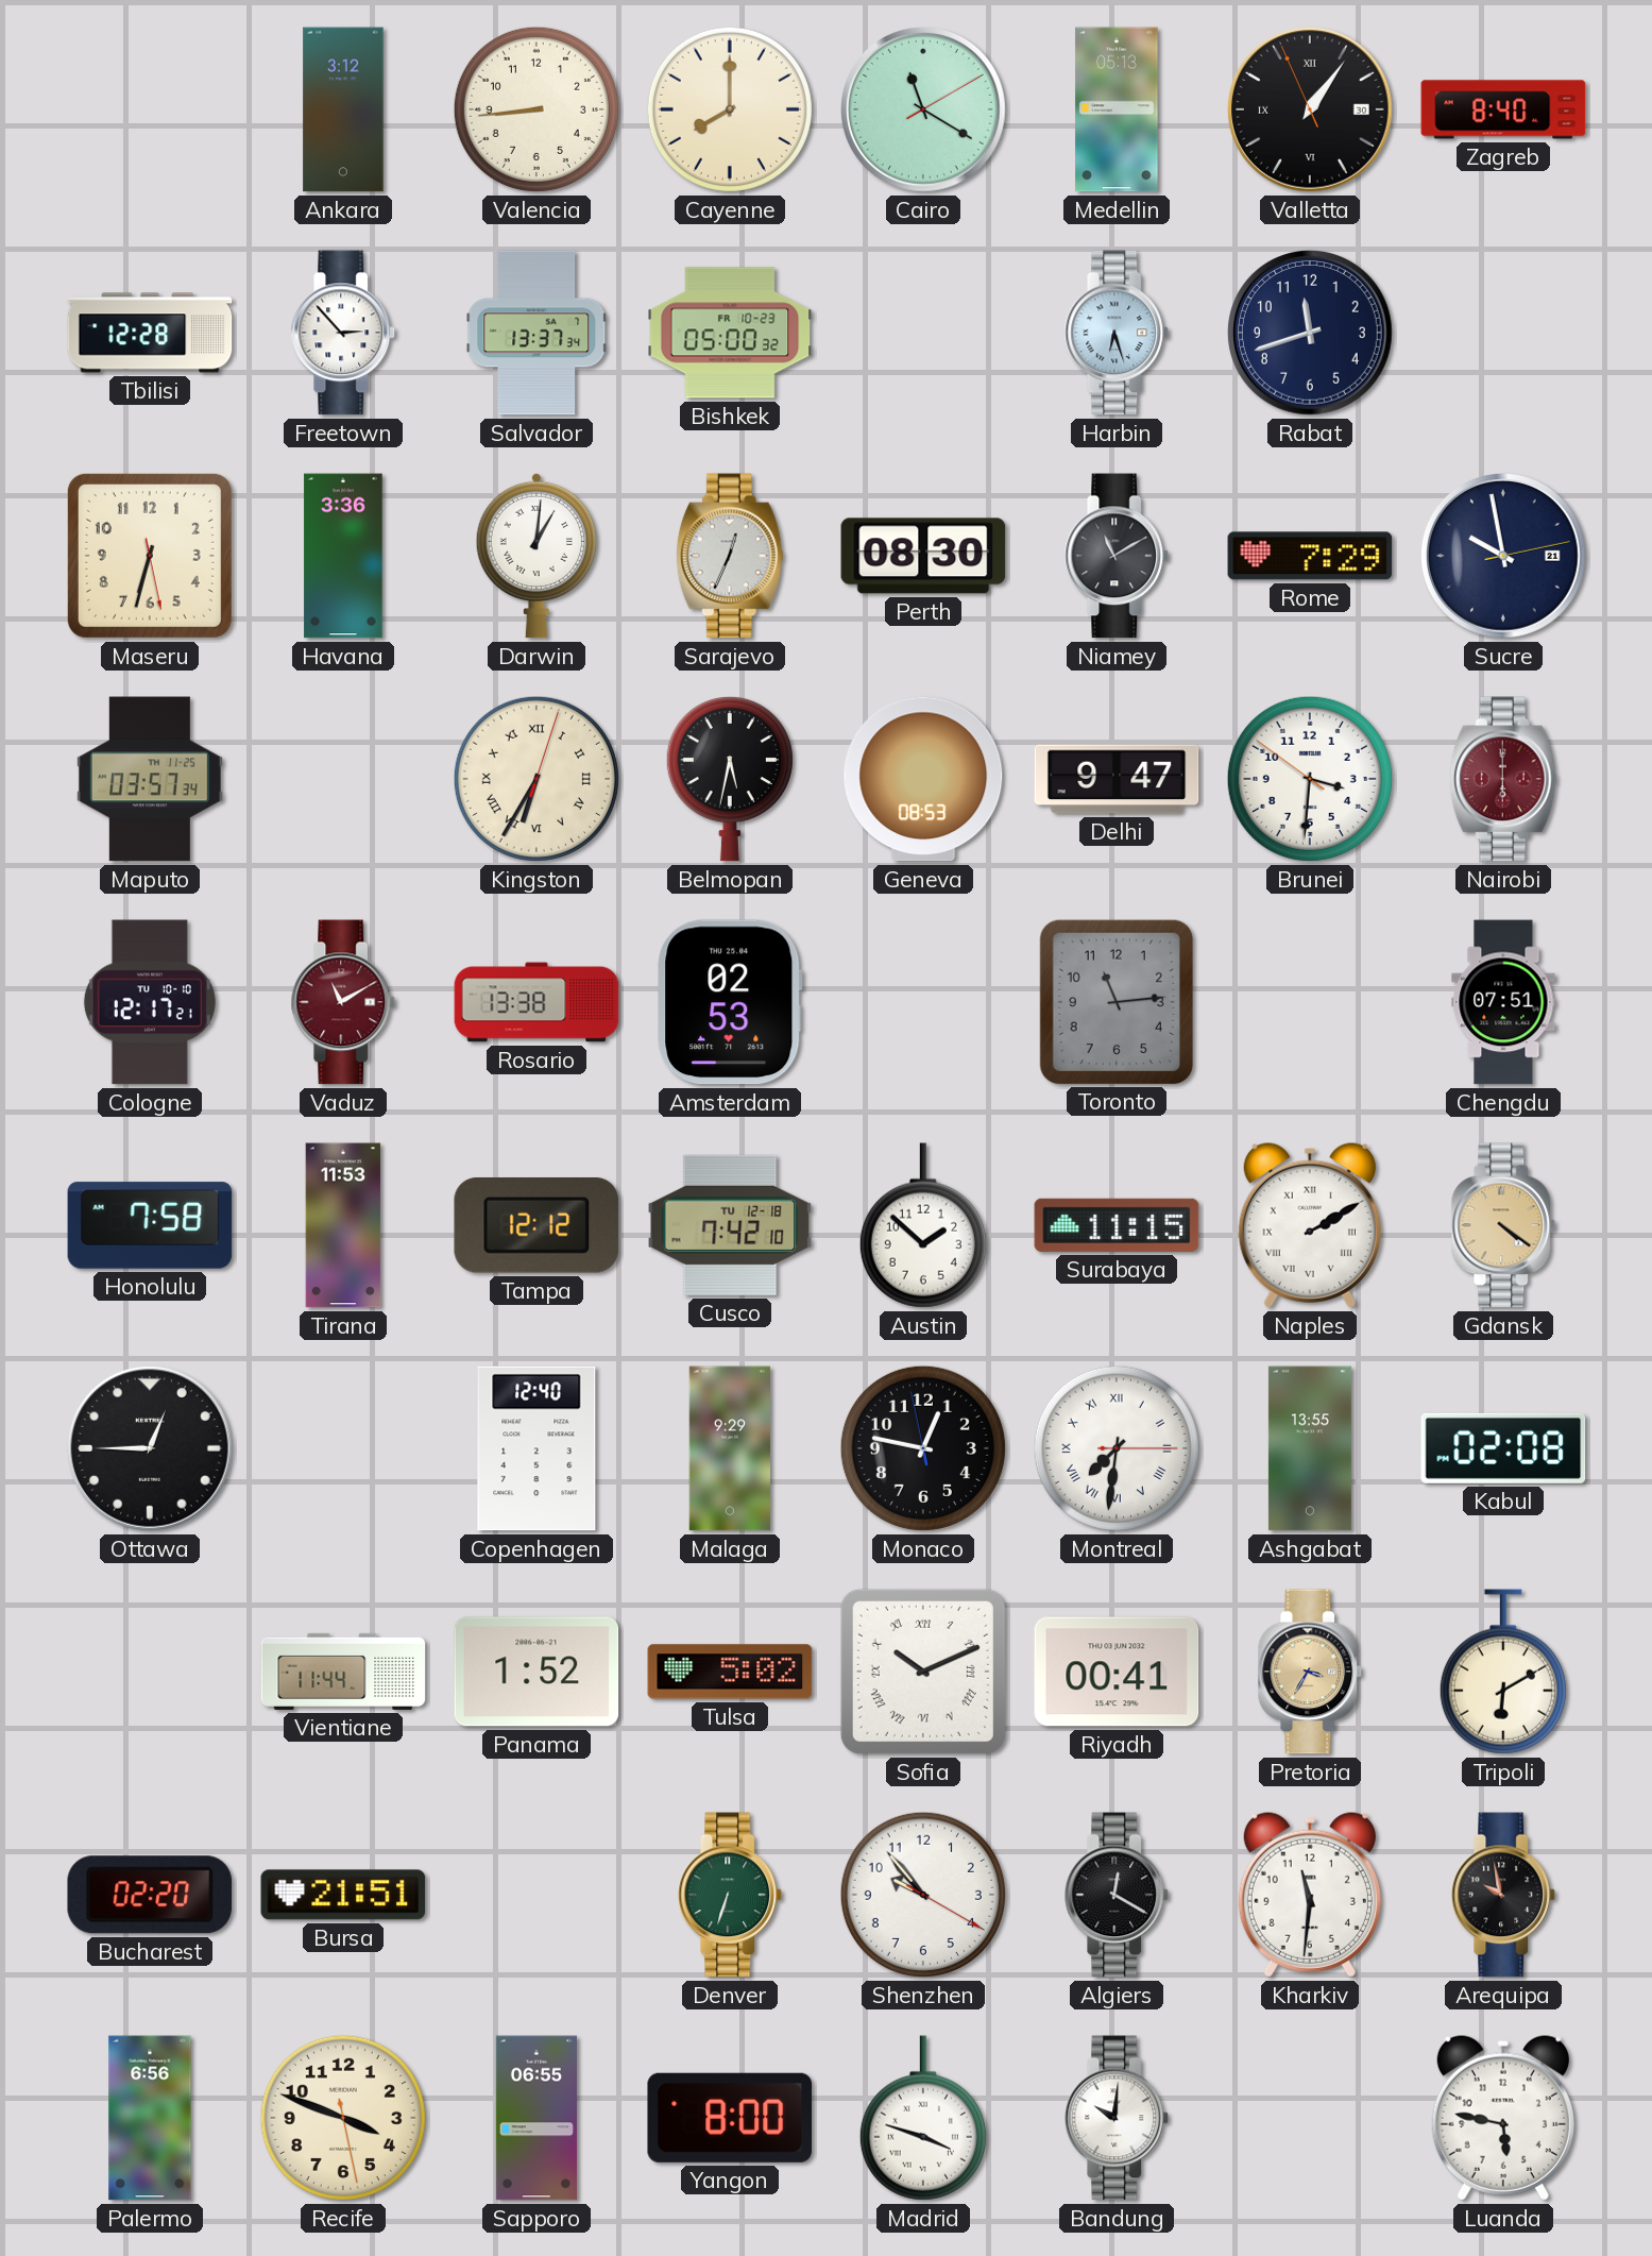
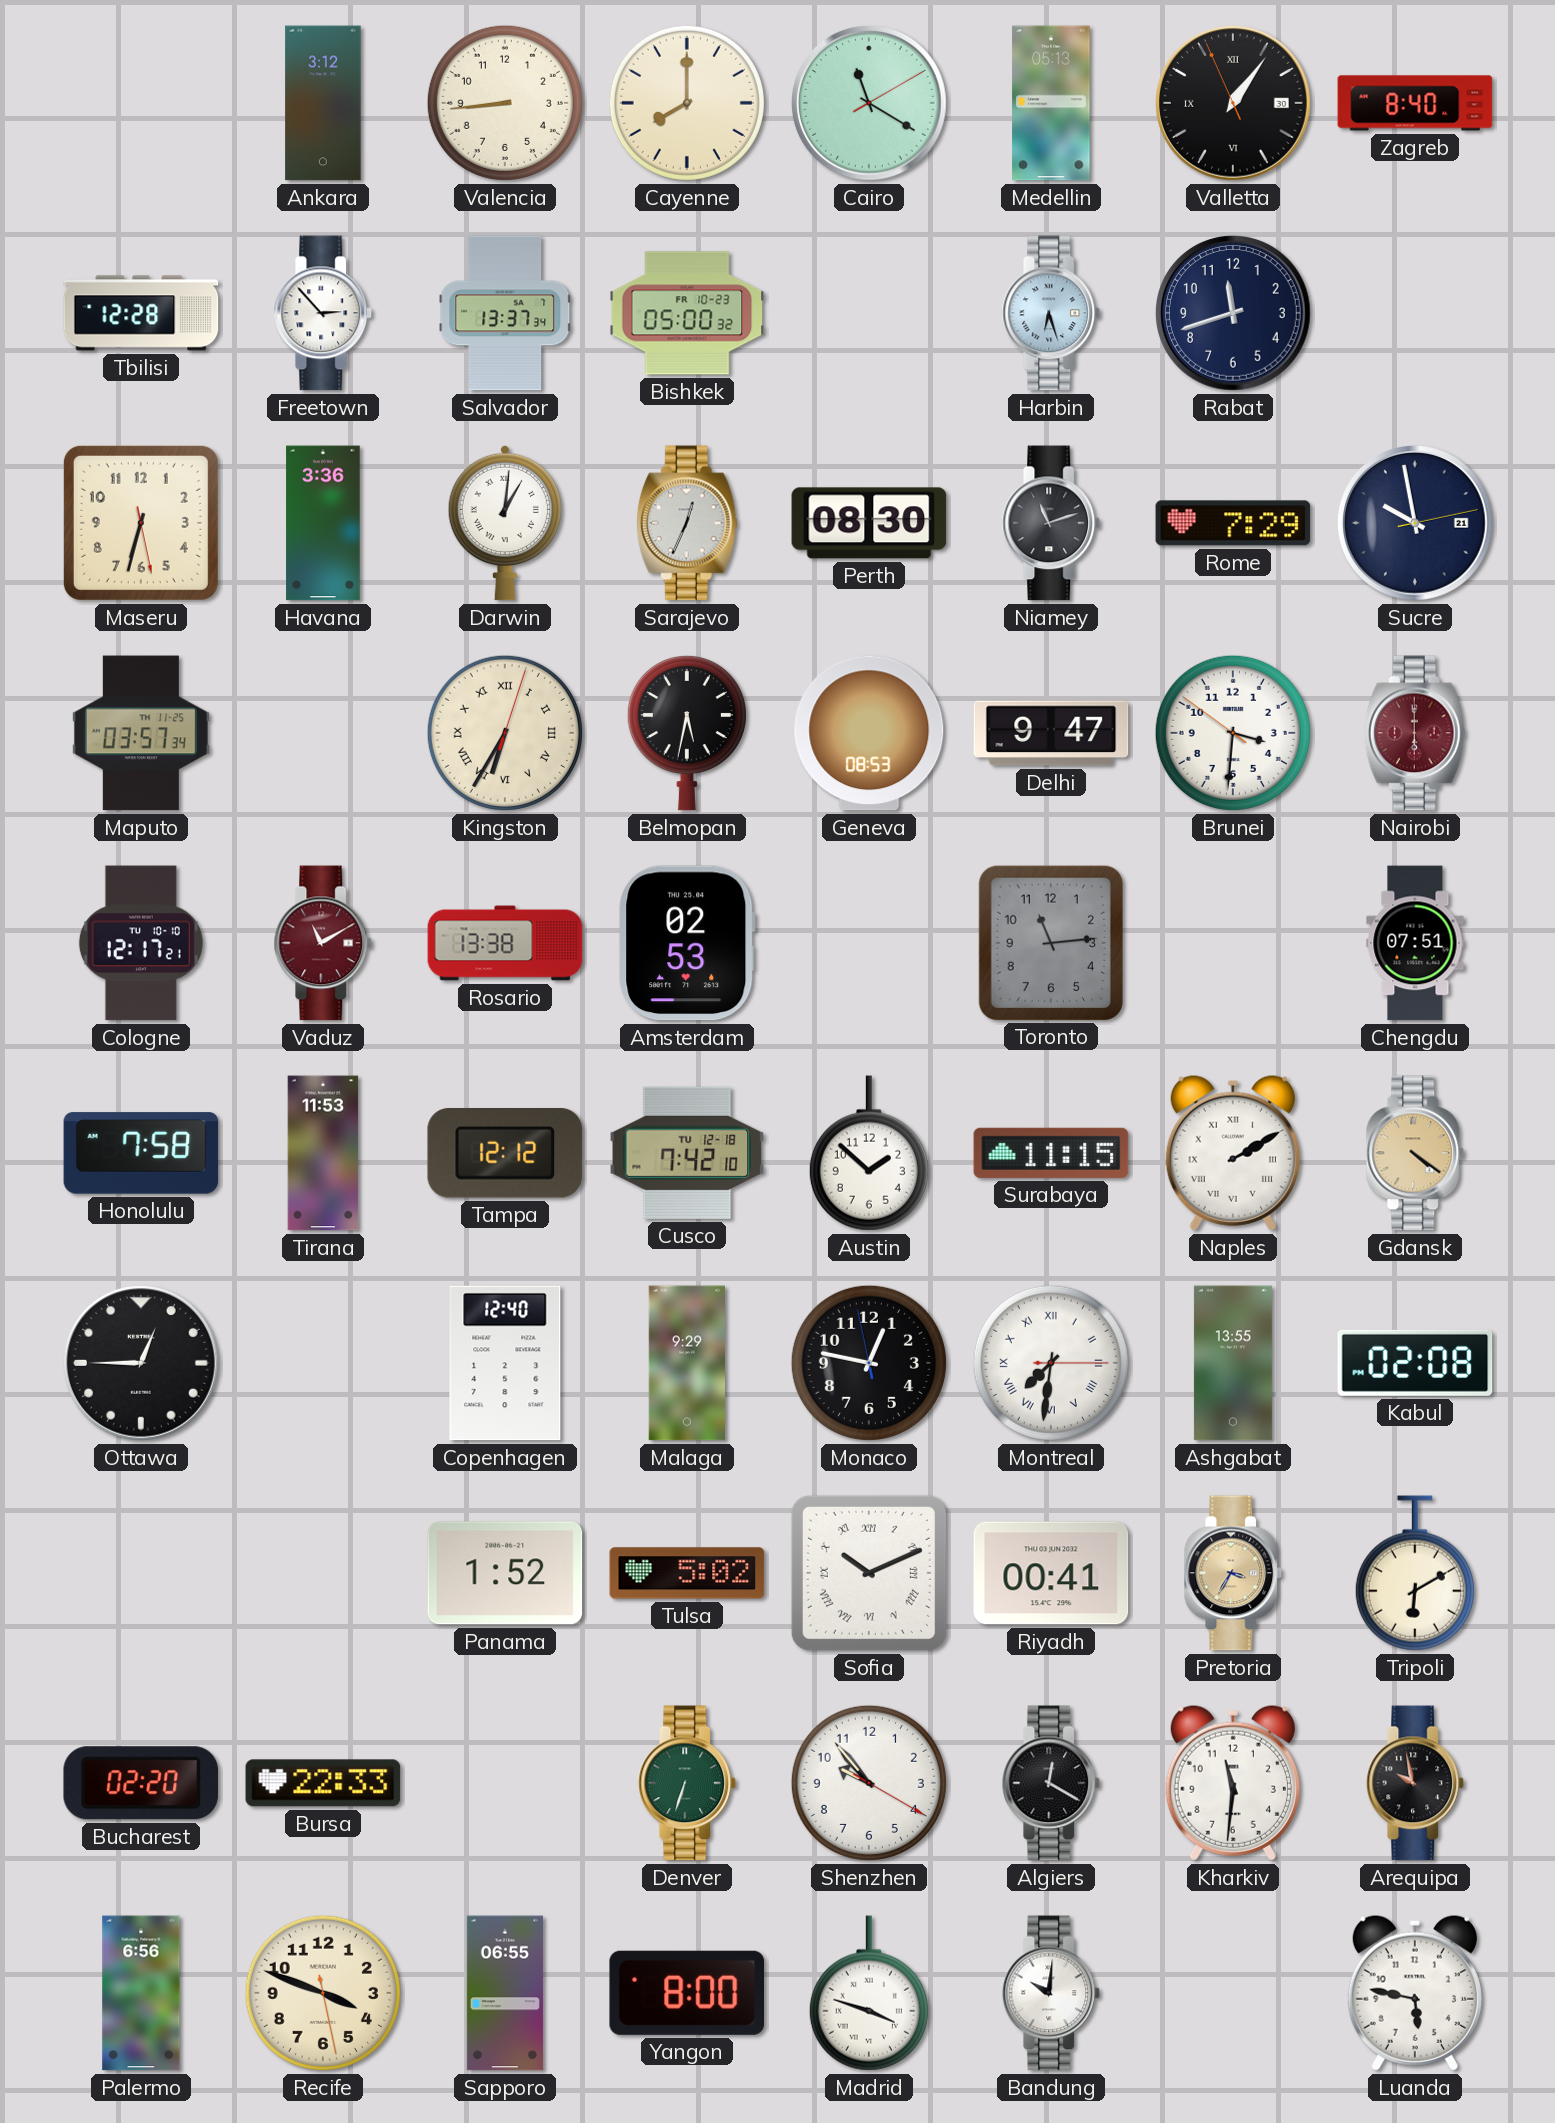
Niamey: 11:10 -> 11:12 (1051, 523)
Vientiane: 11:44 -> none (343, 1672)
Bursa: 21:51 -> 22:33 (323, 1783)
